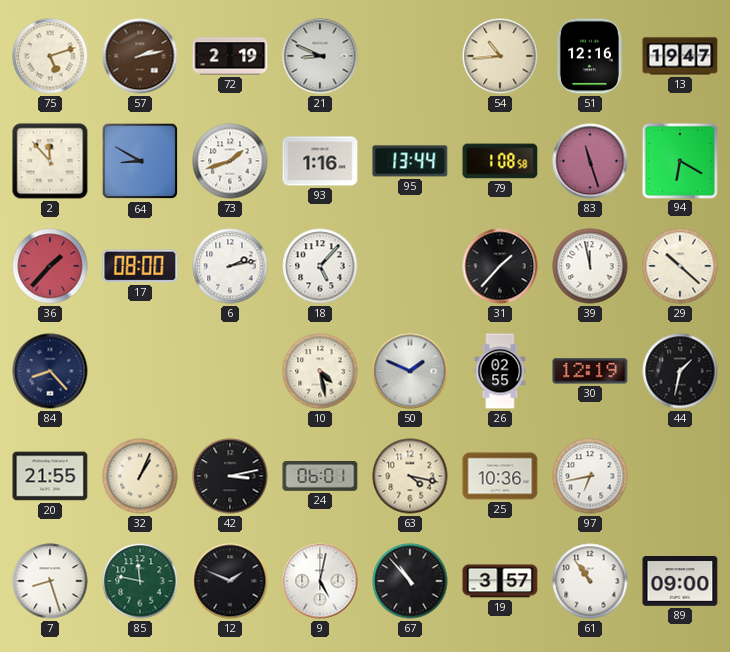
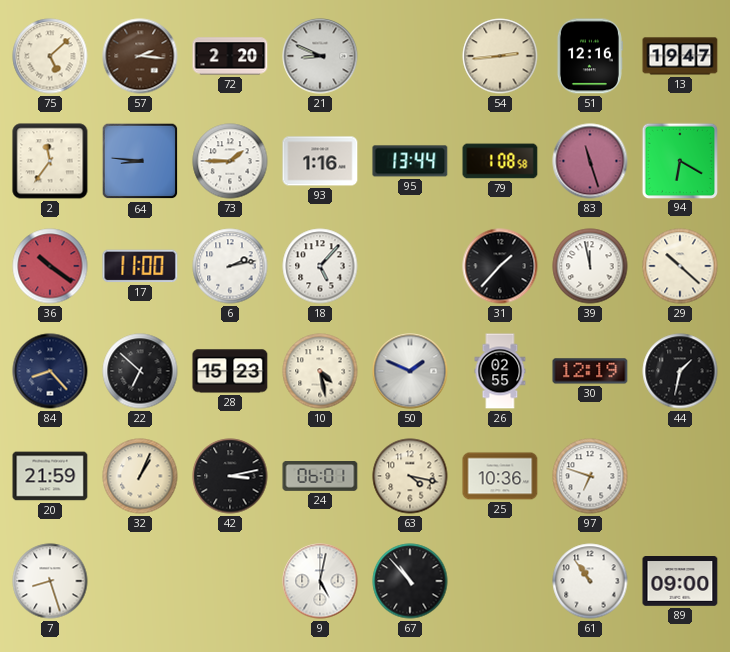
75: 5:12 -> 5:08 (50, 56)
57: 2:13 -> 2:16 (140, 56)
72: 2:19 -> 2:20 (230, 56)
54: 10:44 -> 2:44 (500, 56)
2: 11:53 -> 11:36 (50, 161)
64: 8:50 -> 8:46 (140, 161)
73: 1:42 -> 1:45 (230, 161)
36: 1:37 -> 10:21 (50, 266)
17: 08:00 -> 11:00 (140, 266)
22: none -> 6:52 (140, 371)
28: none -> 15:23 (230, 371)
20: 21:55 -> 21:59 (50, 476)
97: 6:43 -> 6:48 (590, 476)
85: 11:47 -> none (140, 581)
12: 1:49 -> none (230, 581)
19: 3:57 -> none (500, 581)
